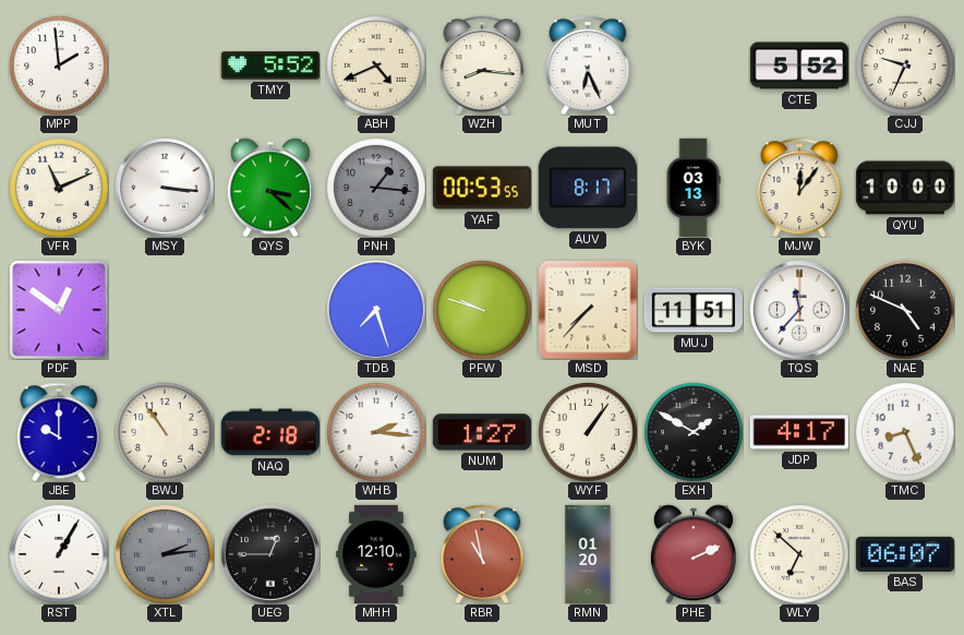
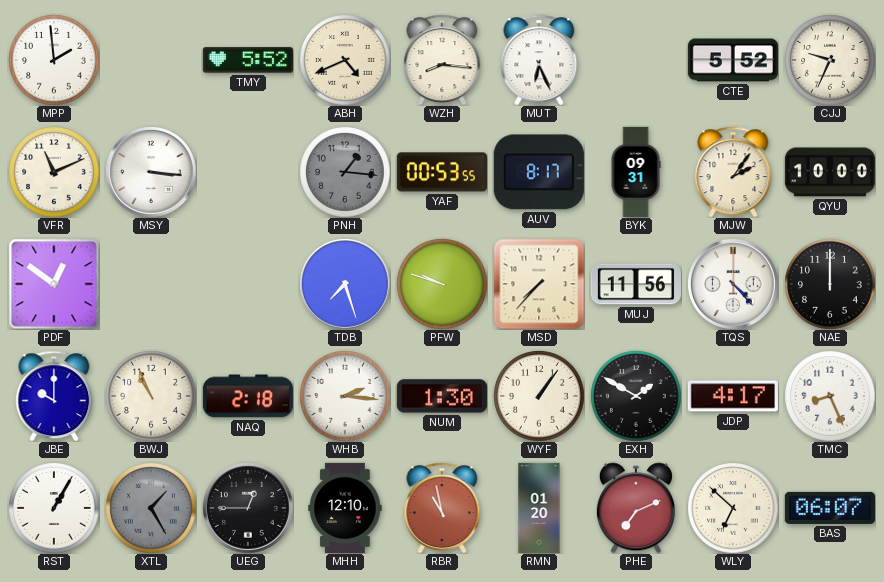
QYS: 3:22 -> none (270, 188)
BYK: 03:13 -> 09:31 (636, 171)
MJW: 12:06 -> 2:06 (733, 172)
MUJ: 11:51 -> 11:56 (636, 284)
TQS: 11:37 -> 4:23 (733, 284)
NAE: 4:49 -> 12:00 (830, 284)
BWJ: 10:54 -> 10:56 (151, 396)
NUM: 1:27 -> 1:30 (442, 396)
XTL: 2:14 -> 1:25 (151, 508)
PHE: 2:11 -> 7:11 (636, 508)
